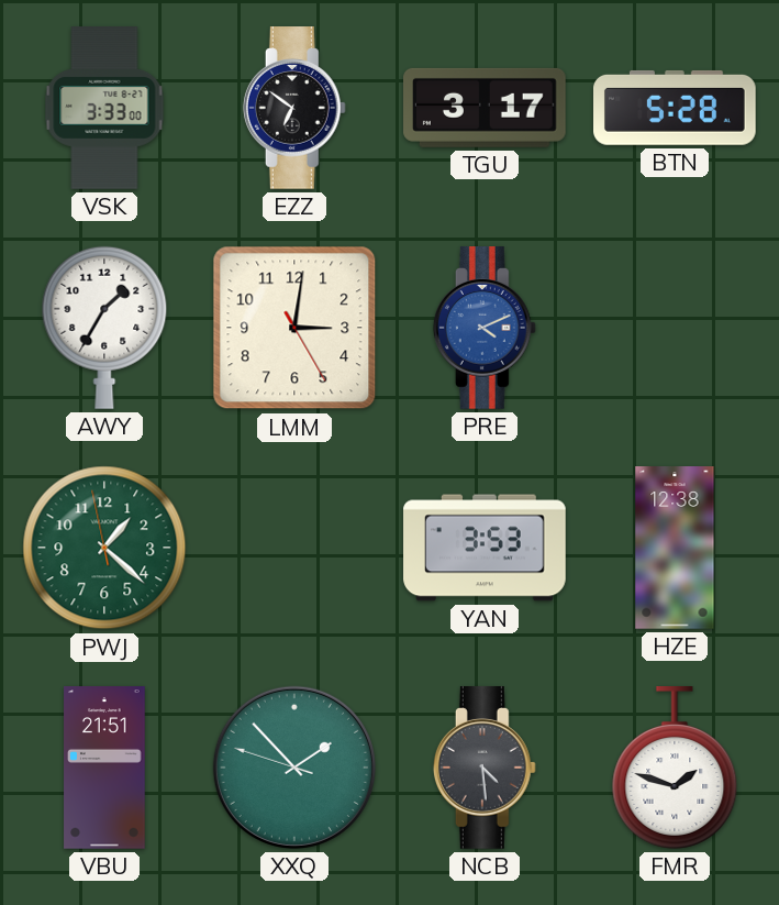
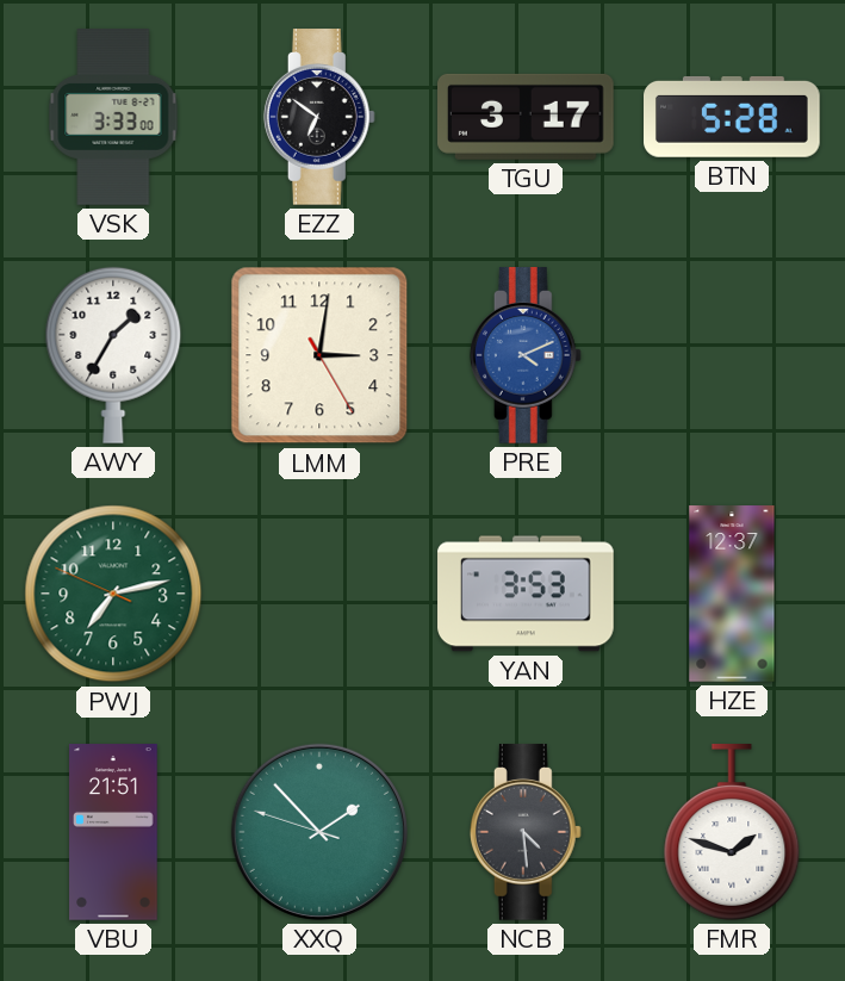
PWJ: 1:21 -> 7:12 (113, 594)
HZE: 12:38 -> 12:37 (732, 594)
